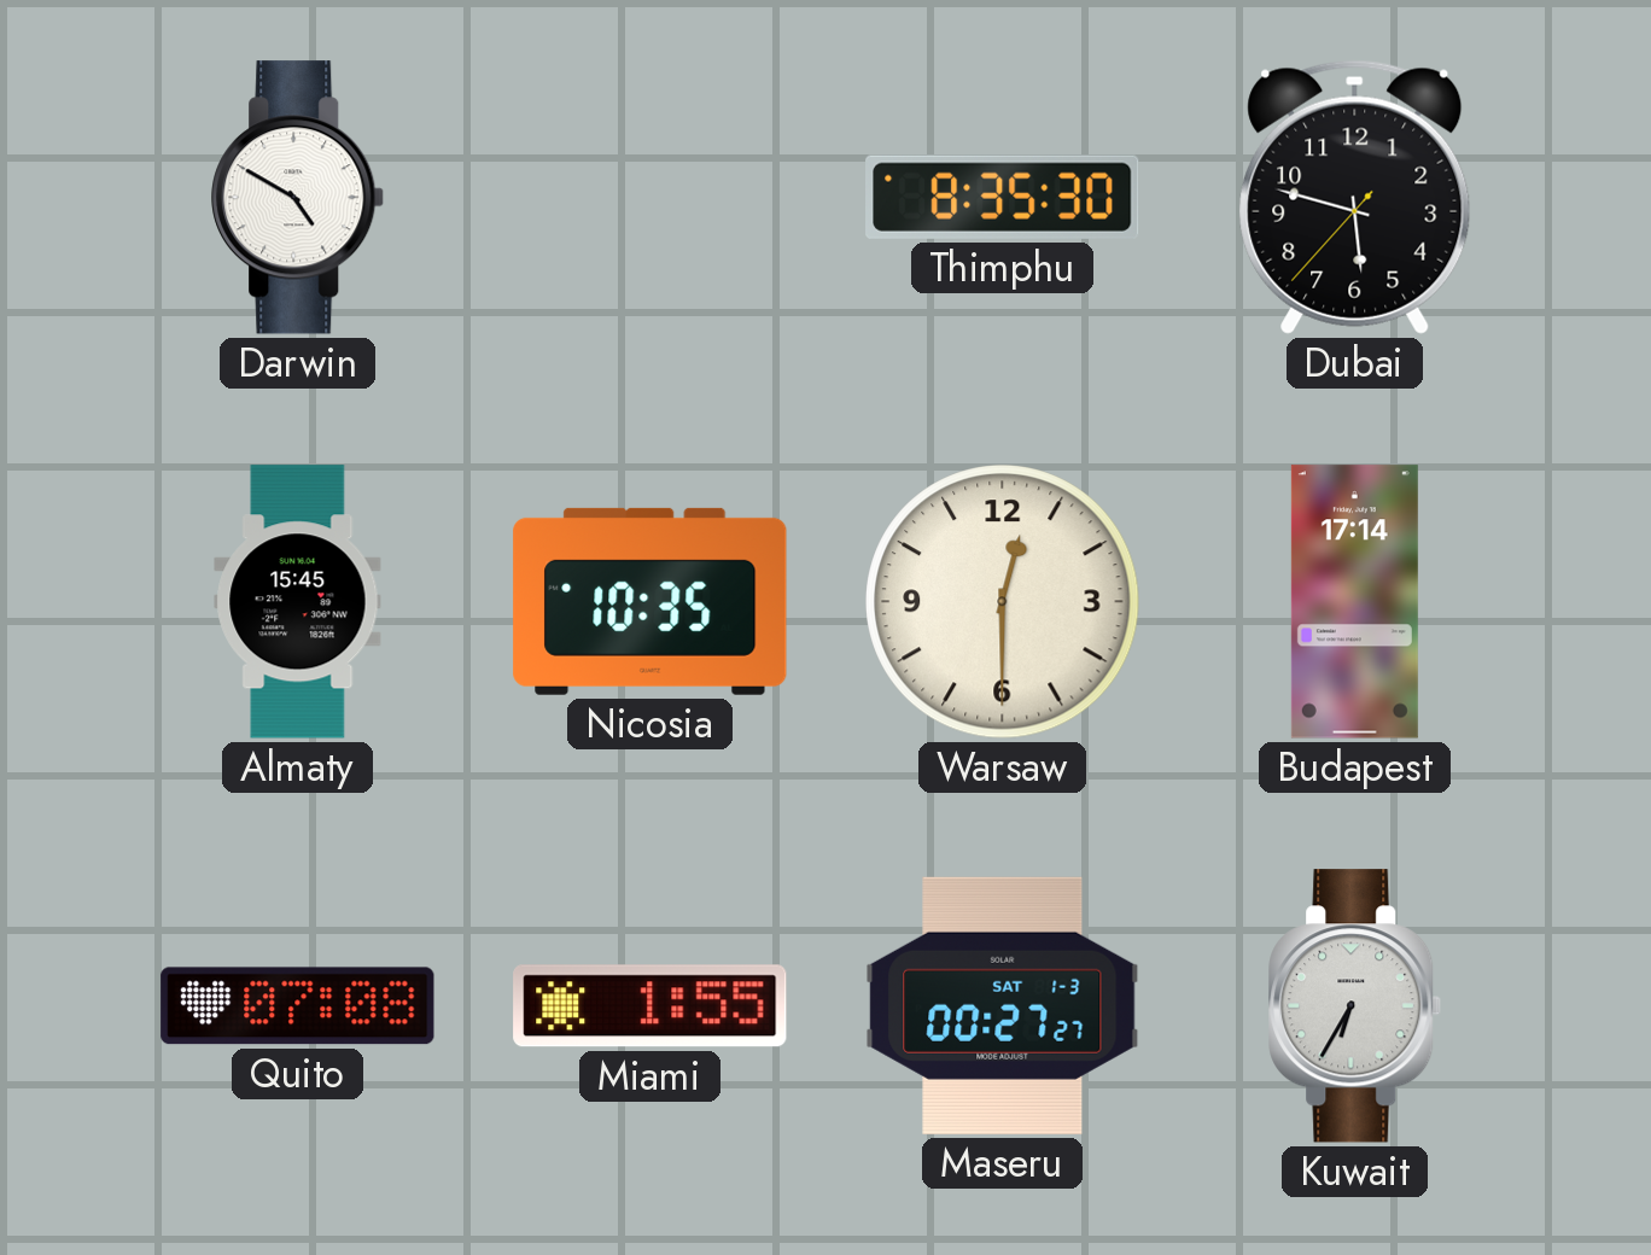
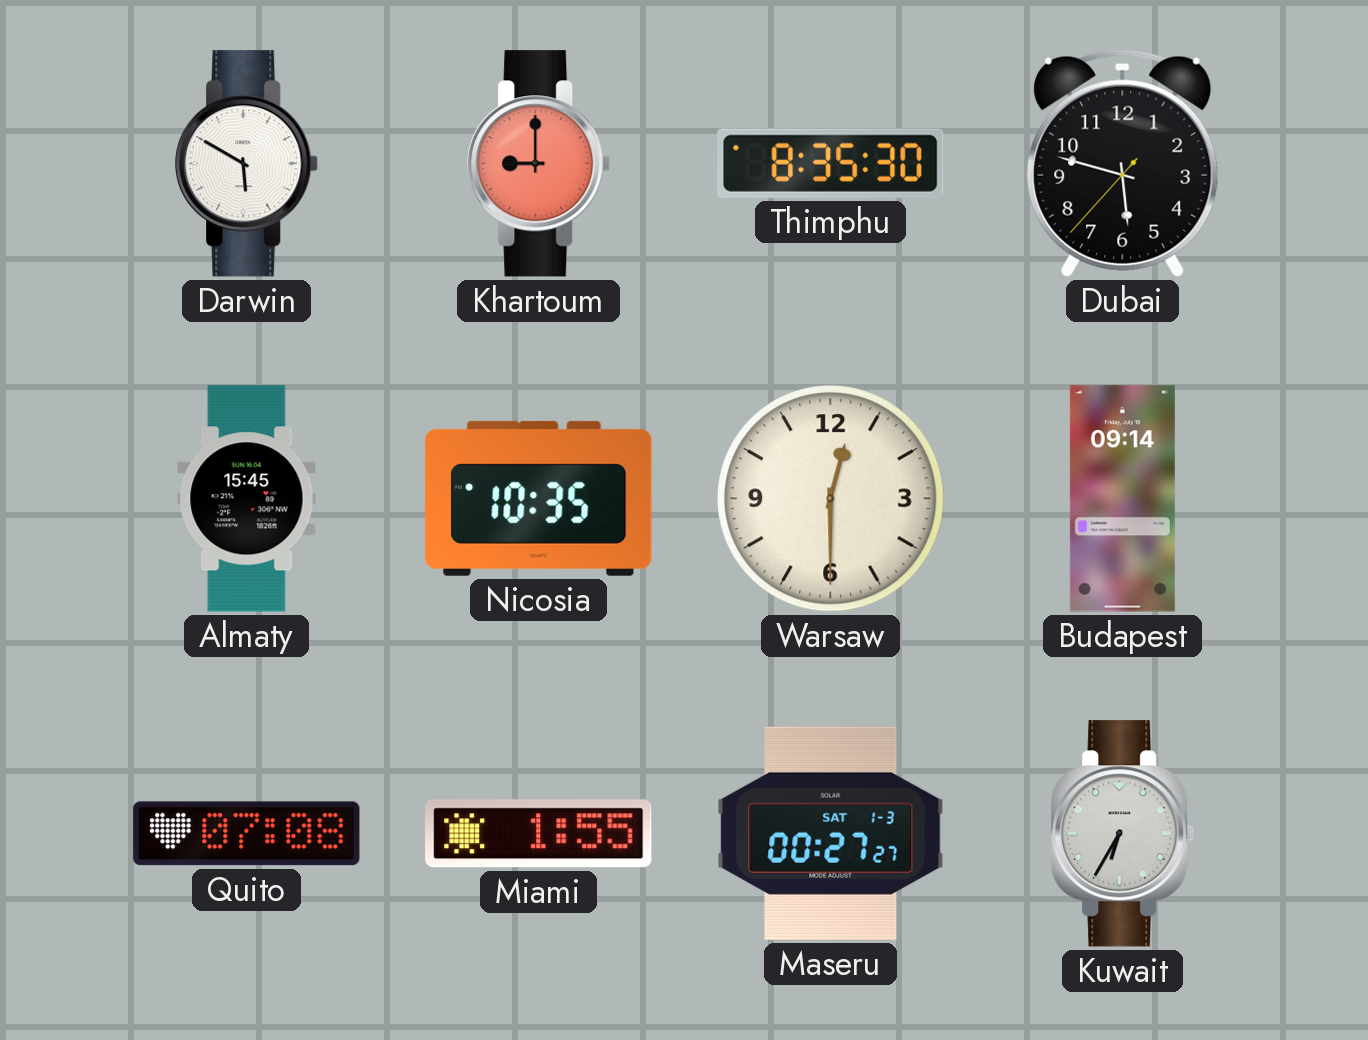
Darwin: 4:50 -> 5:50 (247, 164)
Khartoum: none -> 9:00 (539, 164)
Budapest: 17:14 -> 09:14 (1122, 499)
